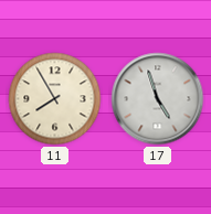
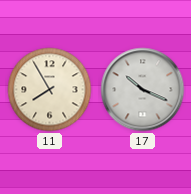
17: 4:57 -> 10:19 (143, 90)
